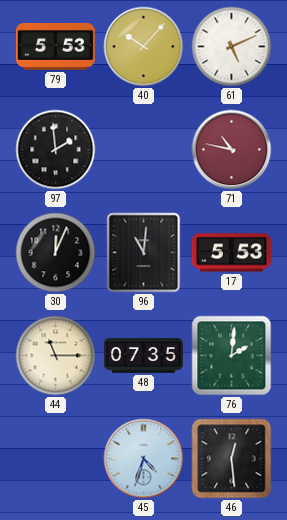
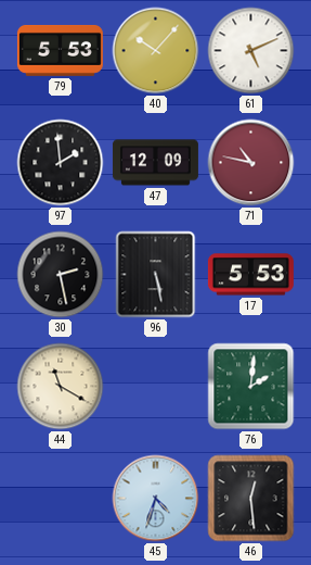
47: none -> 12:09 (155, 163)
30: 12:04 -> 2:28 (61, 275)
96: 11:01 -> 5:28 (156, 275)
44: 11:15 -> 11:20 (61, 387)
48: 07:35 -> none (143, 356)
